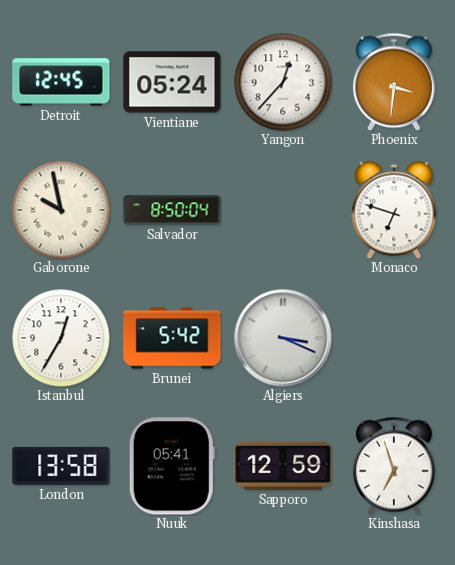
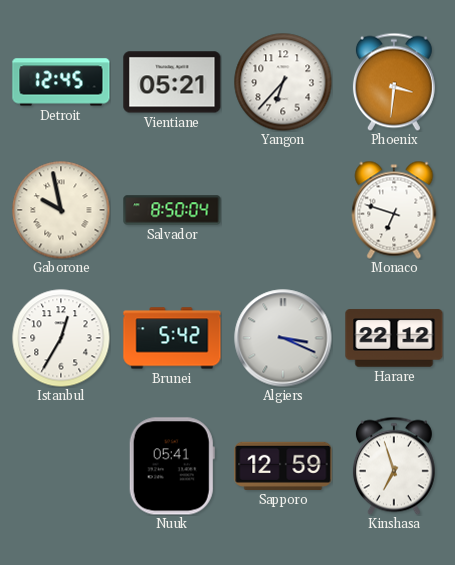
Vientiane: 05:24 -> 05:21 (172, 82)
Yangon: 12:37 -> 6:37 (283, 82)
Harare: none -> 22:12 (394, 338)
London: 13:58 -> none (61, 466)
